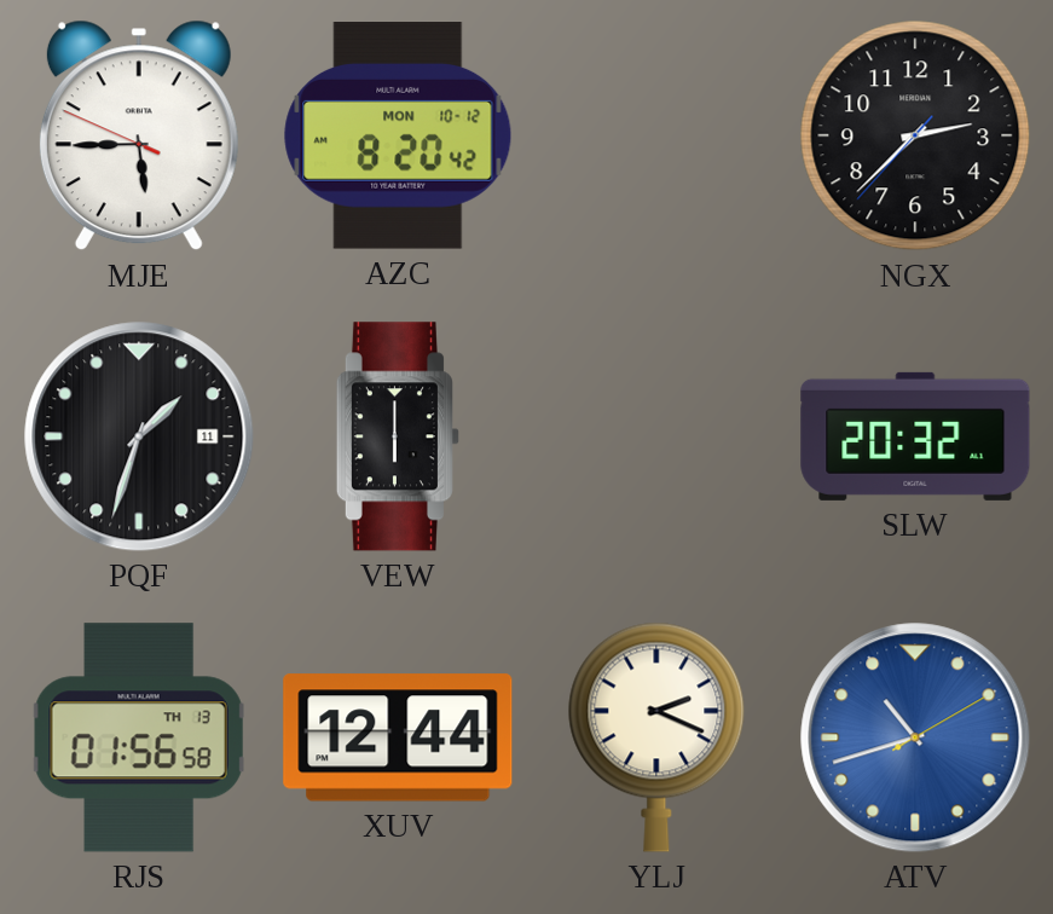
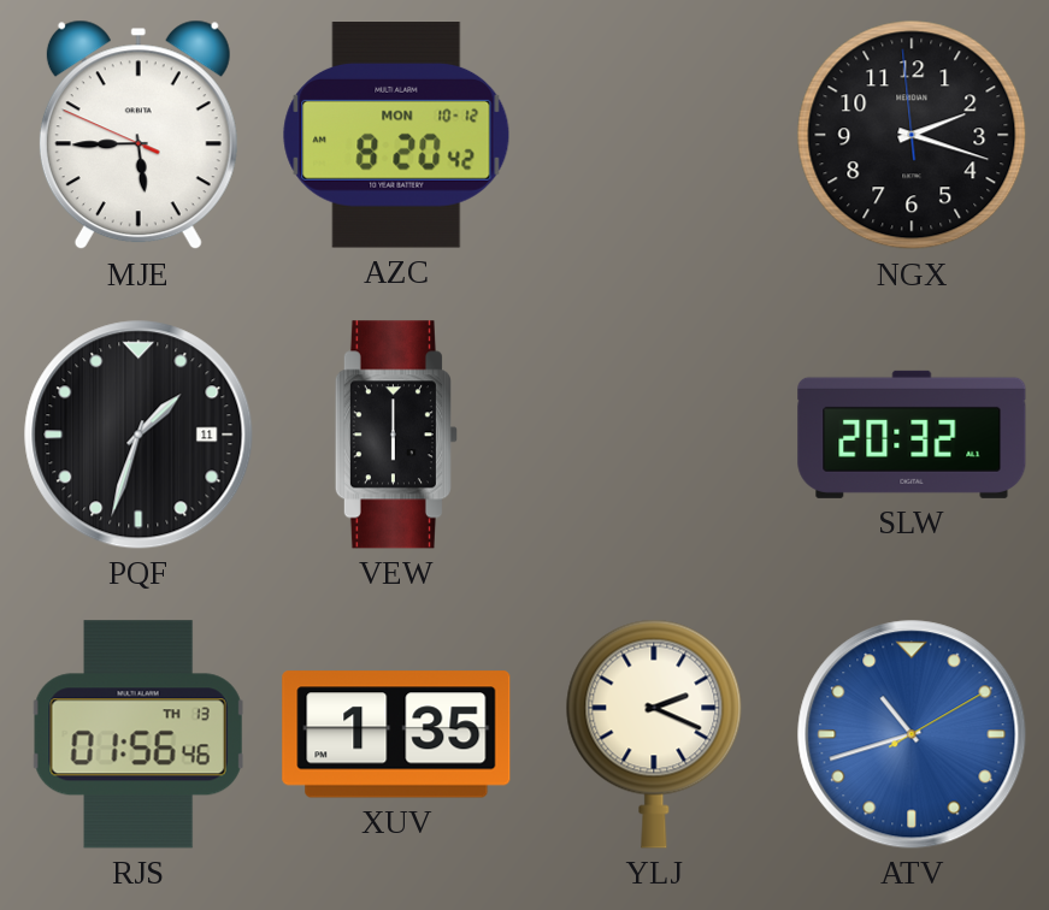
NGX: 2:37 -> 2:17 (912, 135)
RJS: 01:56:58 -> 01:56:46 (139, 734)
XUV: 12:44 -> 1:35 (396, 734)
